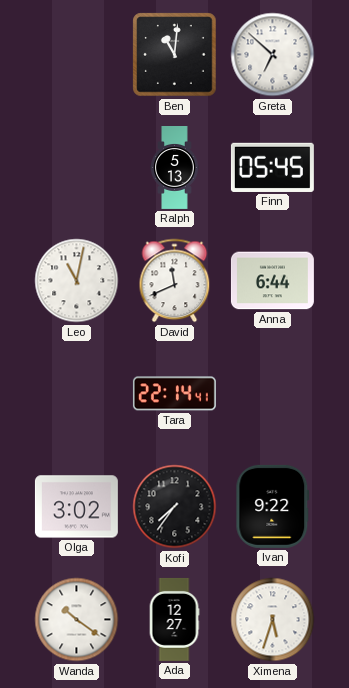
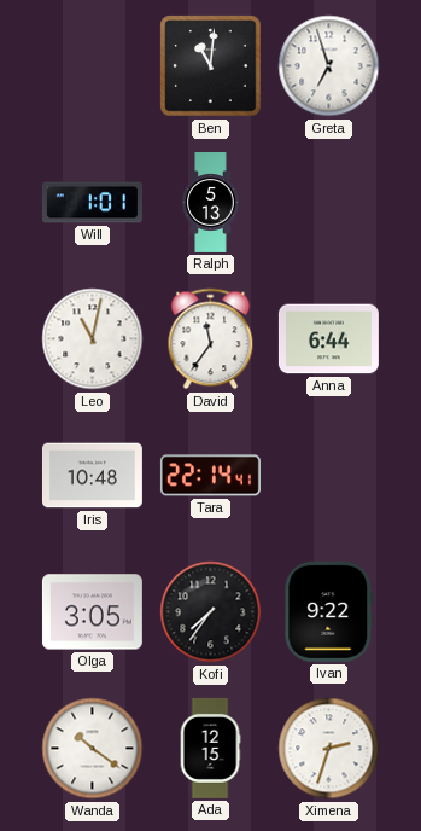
Greta: 6:52 -> 6:57 (329, 66)
Will: none -> 1:01 (92, 203)
Finn: 05:45 -> none (272, 167)
David: 11:41 -> 11:36 (211, 339)
Iris: none -> 10:48 (92, 476)
Olga: 3:02 -> 3:05 (92, 612)
Ada: 12:27 -> 12:15 (210, 748)
Ximena: 5:33 -> 2:33 (329, 749)
